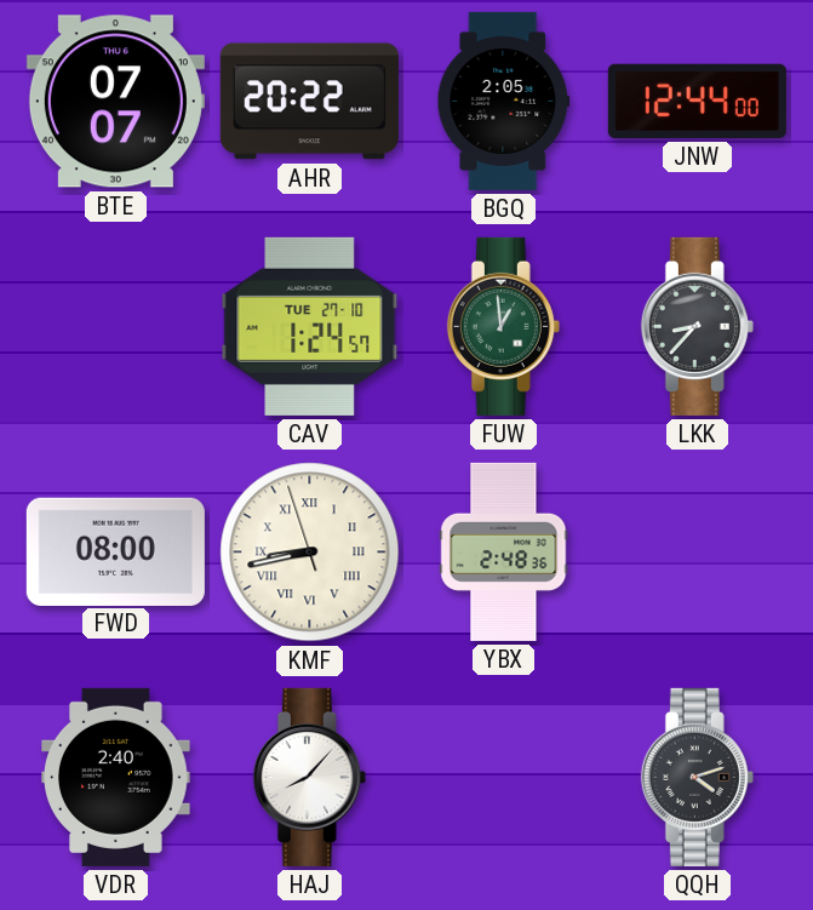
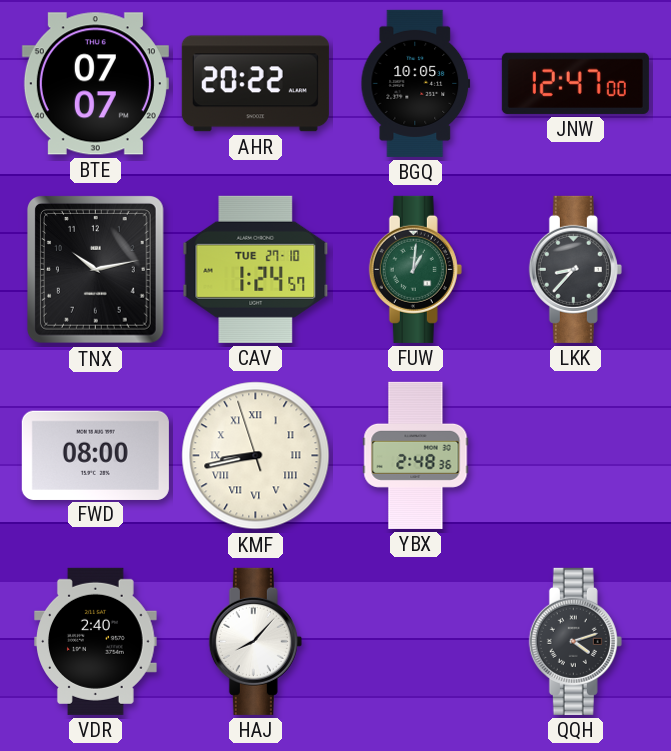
BGQ: 2:05 -> 10:05 (416, 83)
JNW: 12:44 -> 12:47 (575, 83)
TNX: none -> 10:13 (95, 270)
FUW: 12:59 -> 1:01 (415, 269)
